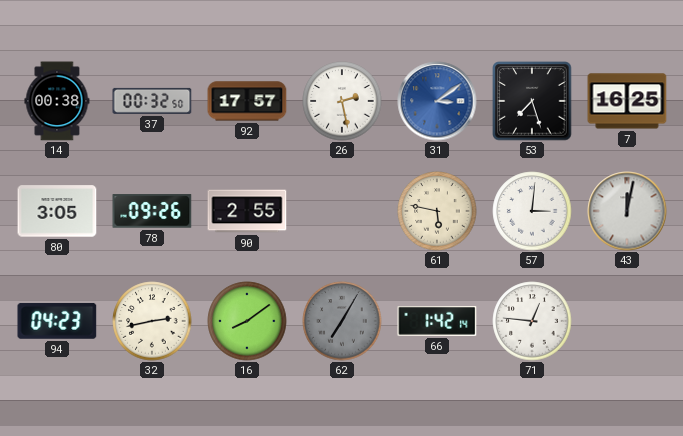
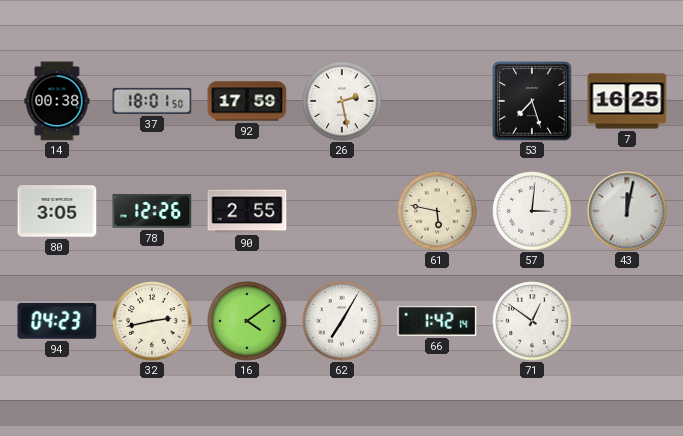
37: 00:32 -> 18:01 (152, 101)
92: 17:57 -> 17:59 (247, 101)
31: 3:09 -> none (437, 101)
78: 09:26 -> 12:26 (152, 211)
16: 8:09 -> 4:09 (247, 321)
62 dial: grey -> white (342, 321)
71: 12:46 -> 12:51 (532, 321)
